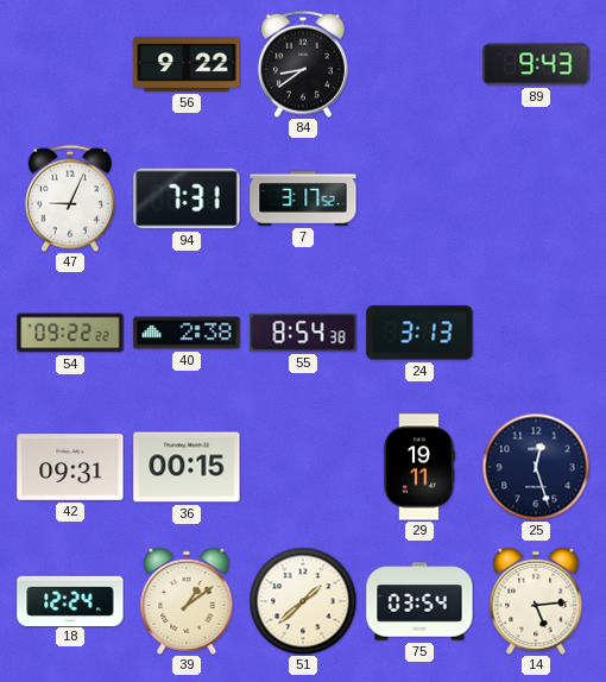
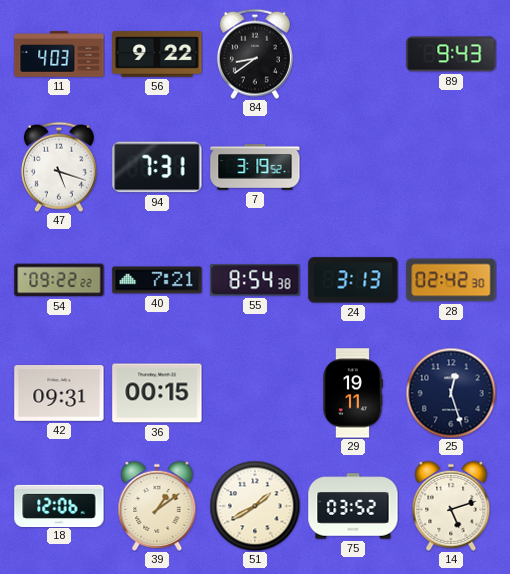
11: none -> 4:03 (59, 54)
47: 9:04 -> 5:18 (59, 167)
7: 3:17 -> 3:19 (255, 168)
40: 2:38 -> 7:21 (157, 280)
28: none -> 02:42 (451, 280)
18: 12:24 -> 12:06 (59, 505)
51: 1:38 -> 1:40 (255, 506)
75: 03:54 -> 03:52 (353, 506)
14: 5:14 -> 5:12 (451, 506)
